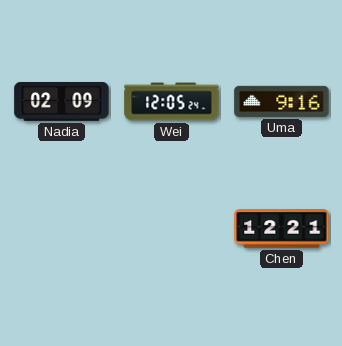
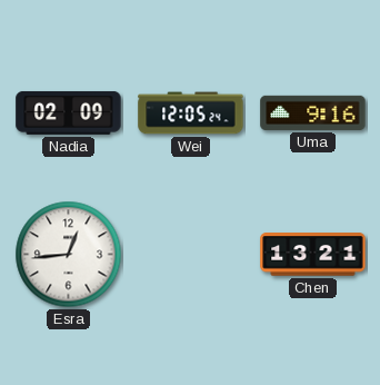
Esra: none -> 12:44 (69, 255)
Chen: 12:21 -> 13:21 (313, 255)
